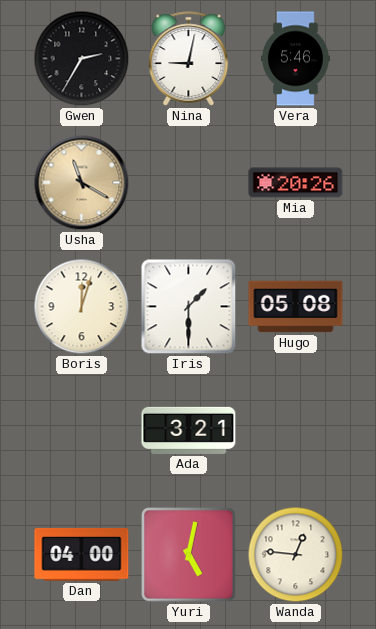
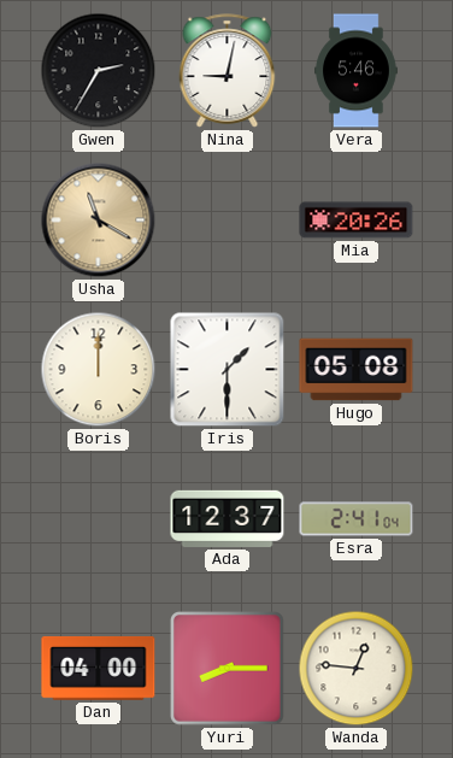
Boris: 12:03 -> 12:00 (99, 370)
Ada: 3:21 -> 12:37 (228, 518)
Esra: none -> 2:41 (357, 519)
Yuri: 5:02 -> 8:15 (228, 669)
